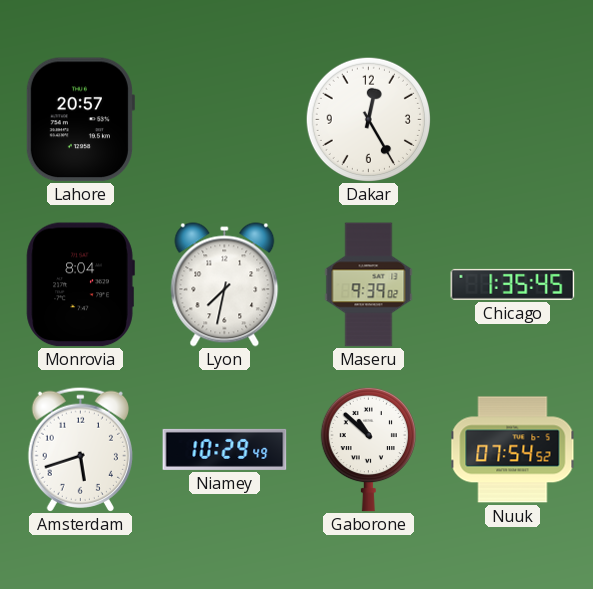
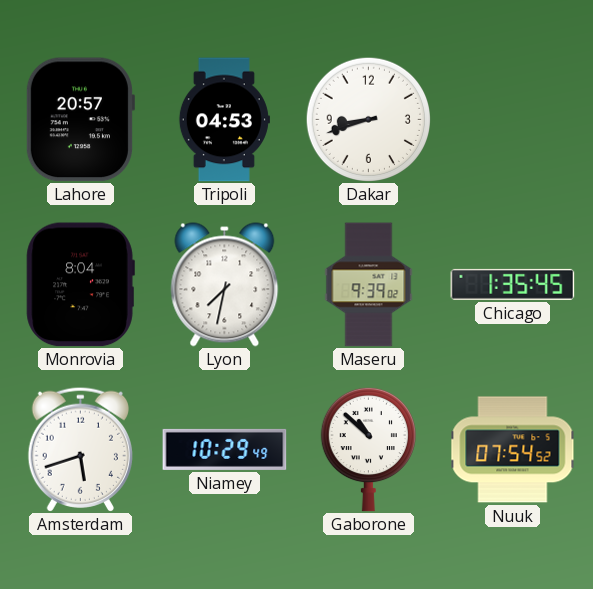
Tripoli: none -> 04:53 (224, 120)
Dakar: 12:25 -> 8:42 (368, 119)
